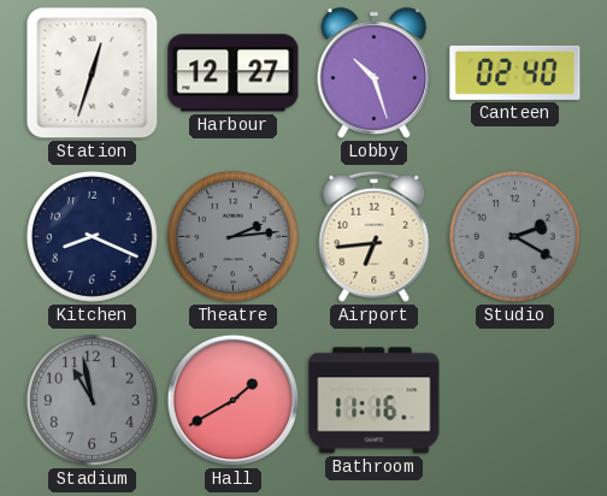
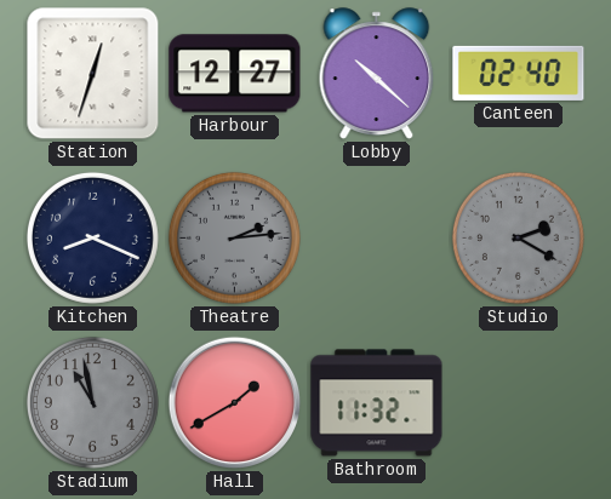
Lobby: 10:27 -> 10:22 (377, 74)
Airport: 6:44 -> none (375, 236)
Bathroom: 11:16 -> 11:32 (377, 403)
